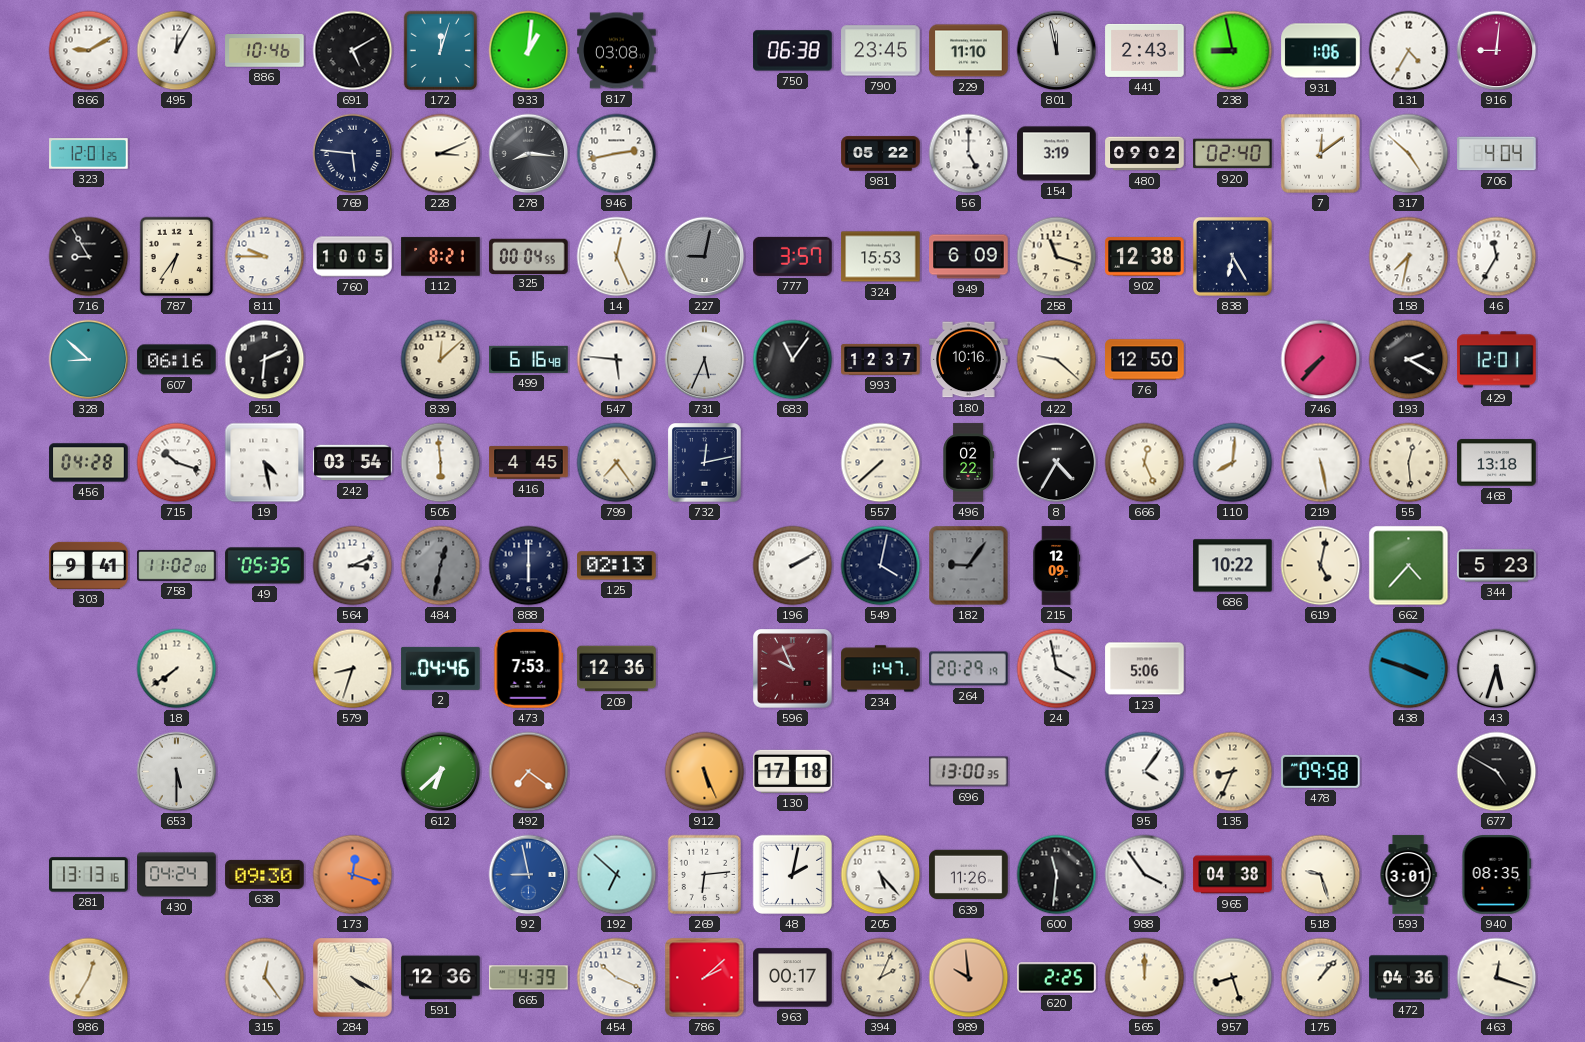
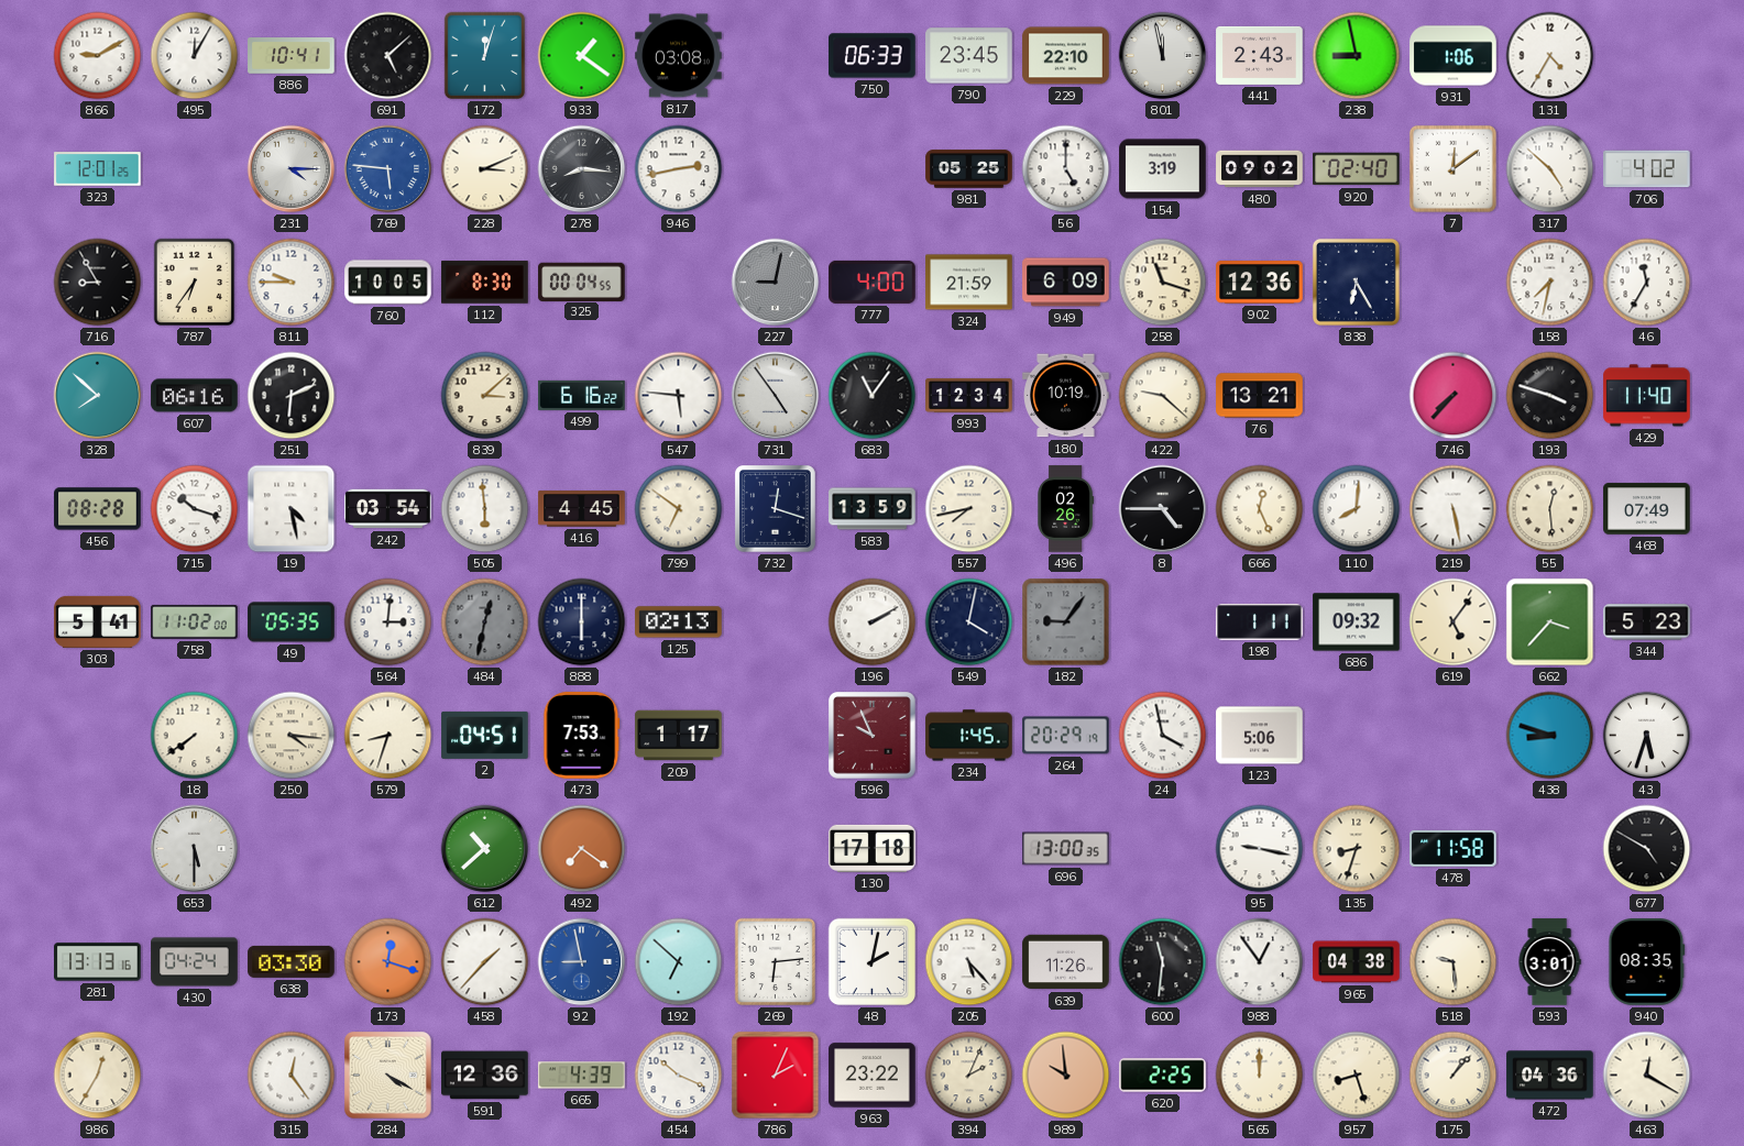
886: 10:46 -> 10:41 (292, 56)
691: 5:10 -> 5:08 (388, 56)
933: 1:01 -> 1:21 (582, 56)
750: 06:38 -> 06:33 (873, 56)
229: 11:10 -> 22:10 (1066, 56)
916: 9:01 -> none (1497, 51)
231: none -> 4:15 (292, 169)
769 dial: navy -> blue (388, 169)
981: 05:22 -> 05:25 (969, 169)
706: 4:04 -> 4:02 (1647, 169)
112: 8:21 -> 8:30 (485, 283)
14: 12:26 -> none (617, 257)
777: 3:57 -> 4:00 (873, 282)
324: 15:53 -> 21:59 (969, 283)
902: 12:38 -> 12:36 (1260, 283)
328: 8:52 -> 7:52 (98, 396)
839: 12:08 -> 3:08 (485, 396)
499: 6:16:48 -> 6:16:22 (582, 395)
731: 5:34 -> 4:54 (776, 396)
993: 12:37 -> 12:34 (969, 395)
180: 10:16 -> 10:19 (1066, 396)
76: 12:50 -> 13:21 (1260, 396)
193: 2:20 -> 3:48 (1550, 396)
429: 12:01 -> 11:40 (1647, 396)
456: 04:28 -> 08:28 (98, 509)
799: 7:24 -> 6:51 (679, 509)
732: 12:13 -> 12:18 (776, 509)
583: none -> 13:59 (873, 509)
557: 7:38 -> 7:43 (969, 509)
496: 02:22 -> 02:26 (1065, 509)
8: 4:35 -> 4:45 (1163, 509)
468: 13:18 -> 07:49 (1647, 509)
303: 9:41 -> 5:41 (98, 621)
564: 3:11 -> 3:01 (388, 622)
215: 12:09 -> none (1057, 566)
198: none -> 1:11 (1260, 622)
686: 10:22 -> 09:32 (1357, 622)
619: 5:02 -> 5:06 (1454, 622)
662: 4:37 -> 3:37 (1550, 622)
250: none -> 4:16 (292, 736)
2: 04:46 -> 04:51 (485, 735)
209: 12:36 -> 1:17 (679, 736)
234: 1:47 -> 1:45 (969, 736)
438: 3:48 -> 8:48 (1550, 736)
612: 6:38 -> 10:38 (485, 849)
912: 5:26 -> none (705, 772)
95: 4:06 -> 9:17 (1260, 849)
135: 8:34 -> 8:33 (1357, 849)
478: 09:58 -> 11:58 (1454, 848)
638: 09:30 -> 03:30 (292, 961)
458: none -> 1:37 (485, 962)
988: 3:54 -> 12:54 (1260, 962)
518: 9:27 -> 9:29 (1454, 962)
786: 2:08 -> 2:04 (776, 1076)
963: 00:17 -> 23:22 (873, 1076)
463: 12:18 -> 12:20 (1647, 1076)
